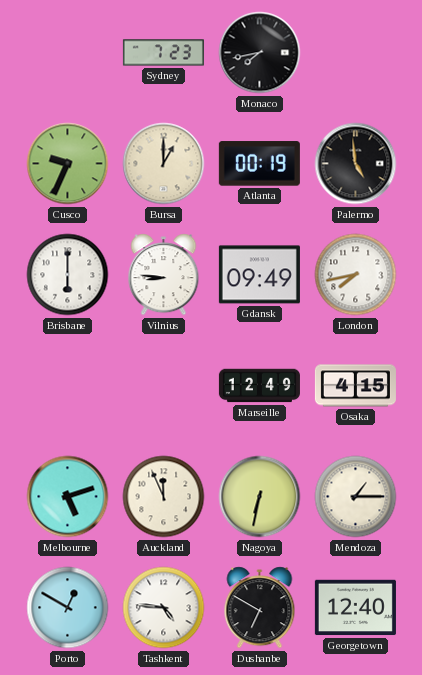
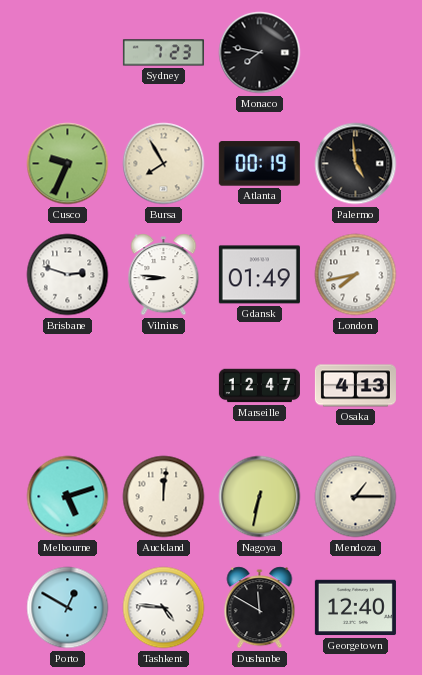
Monaco: 7:43 -> 7:47 (260, 53)
Bursa: 1:00 -> 7:55 (164, 164)
Brisbane: 6:00 -> 2:48 (68, 275)
Gdansk: 09:49 -> 01:49 (259, 275)
Marseille: 12:49 -> 12:47 (259, 386)
Osaka: 4:15 -> 4:13 (355, 386)
Auckland: 11:56 -> 12:01 (164, 497)
Dushanbe: 6:50 -> 11:50 (260, 608)
